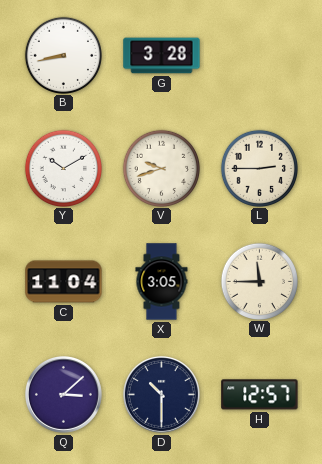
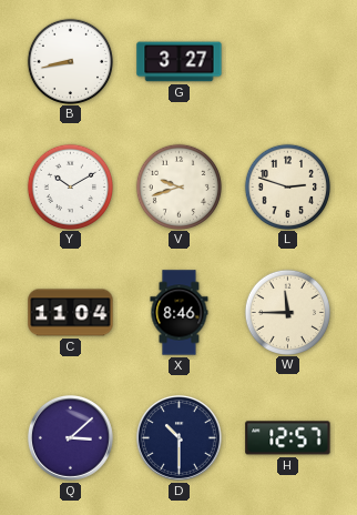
G: 3:28 -> 3:27 (180, 62)
L: 2:45 -> 2:48 (287, 186)
X: 3:05 -> 8:46 (180, 313)
